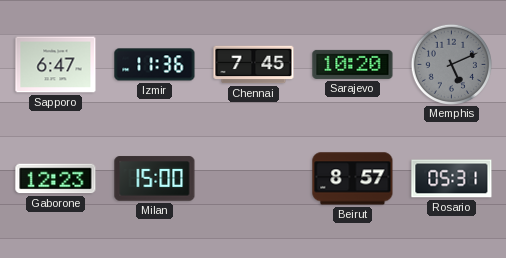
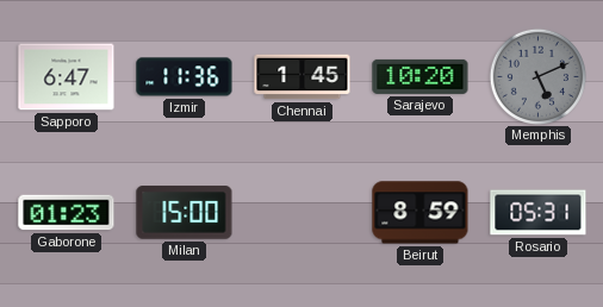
Chennai: 7:45 -> 1:45 (303, 77)
Gaborone: 12:23 -> 01:23 (67, 213)
Beirut: 8:57 -> 8:59 (421, 213)
